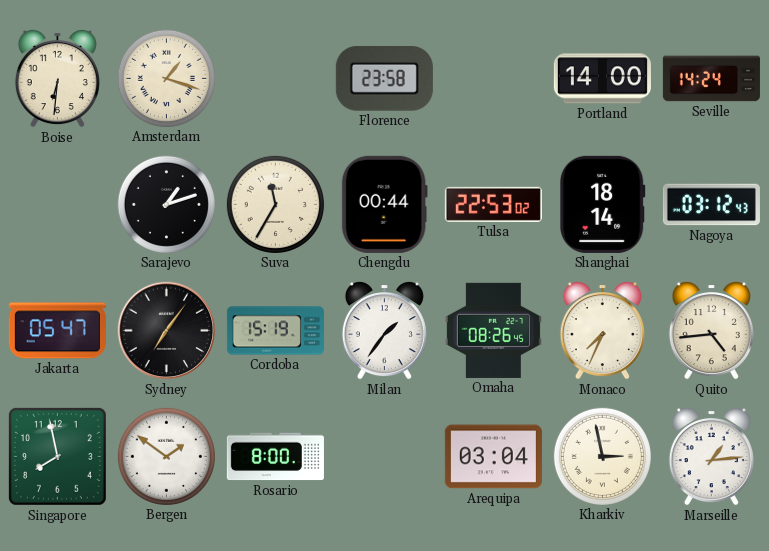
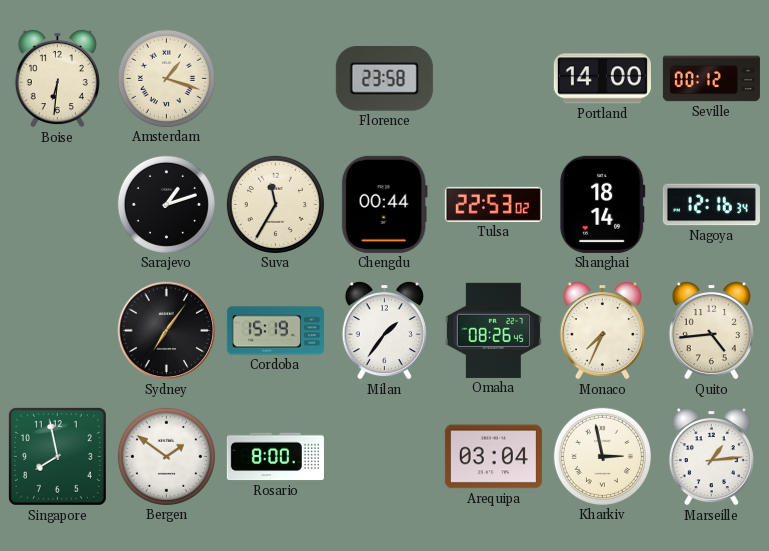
Seville: 14:24 -> 00:12 (711, 79)
Nagoya: 03:12 -> 12:16 (711, 205)
Jakarta: 05:47 -> none (57, 331)
